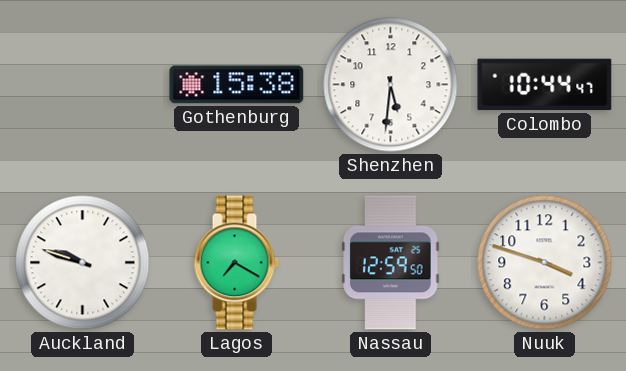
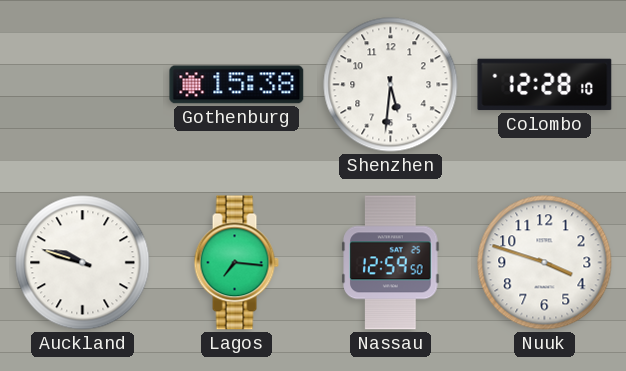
Colombo: 10:44 -> 12:28 (545, 85)
Lagos: 7:20 -> 7:16 (236, 263)
